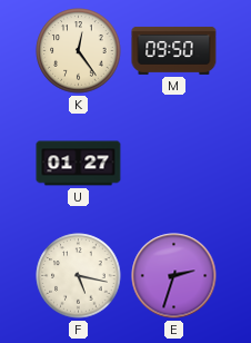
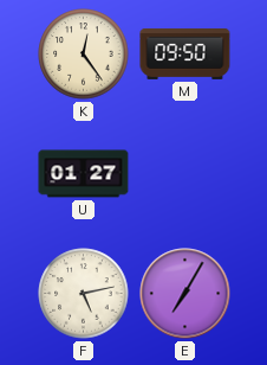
F: 5:17 -> 5:13 (84, 294)
E: 2:33 -> 7:05 (185, 294)
